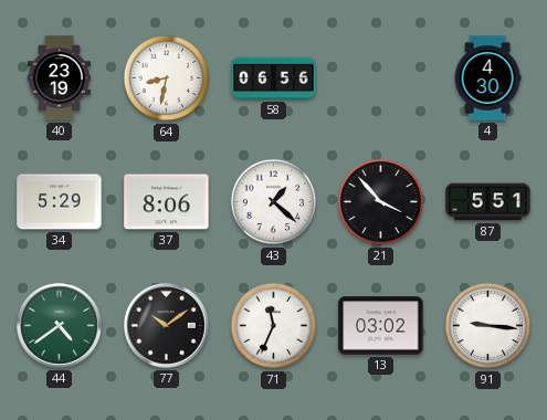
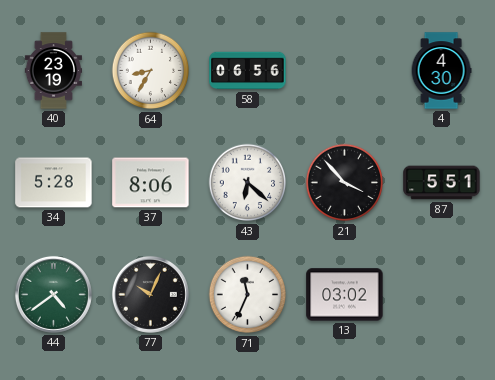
64: 8:32 -> 8:35 (151, 71)
34: 5:29 -> 5:28 (54, 183)
43: 1:22 -> 6:22 (248, 183)
77: 10:09 -> 10:04 (150, 294)
91: 9:16 -> none (488, 326)
